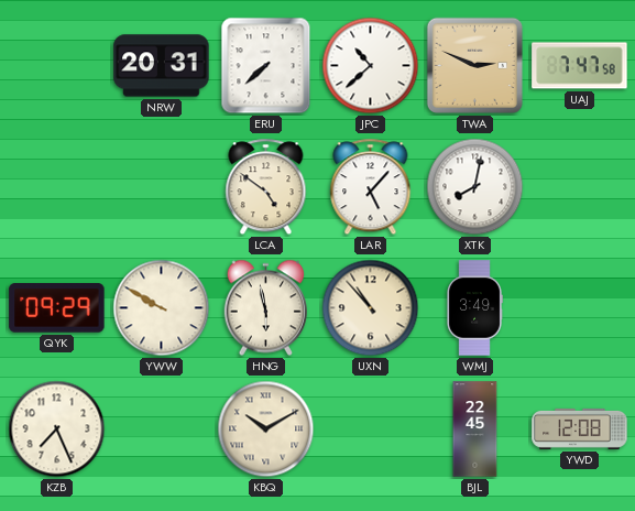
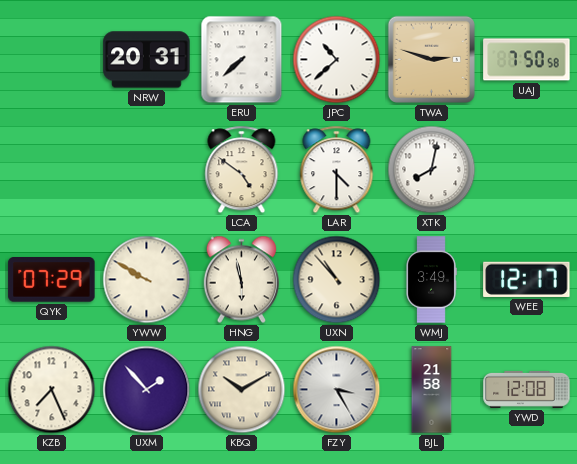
TWA: 2:49 -> 2:48 (431, 59)
UAJ: 7:47 -> 7:50 (527, 60)
LAR: 5:07 -> 4:30 (337, 170)
QYK: 09:29 -> 07:29 (52, 280)
WEE: none -> 12:17 (527, 279)
UXM: none -> 1:53 (147, 390)
FZY: none -> 3:25 (337, 390)
BJL: 22:45 -> 21:58 (432, 390)
